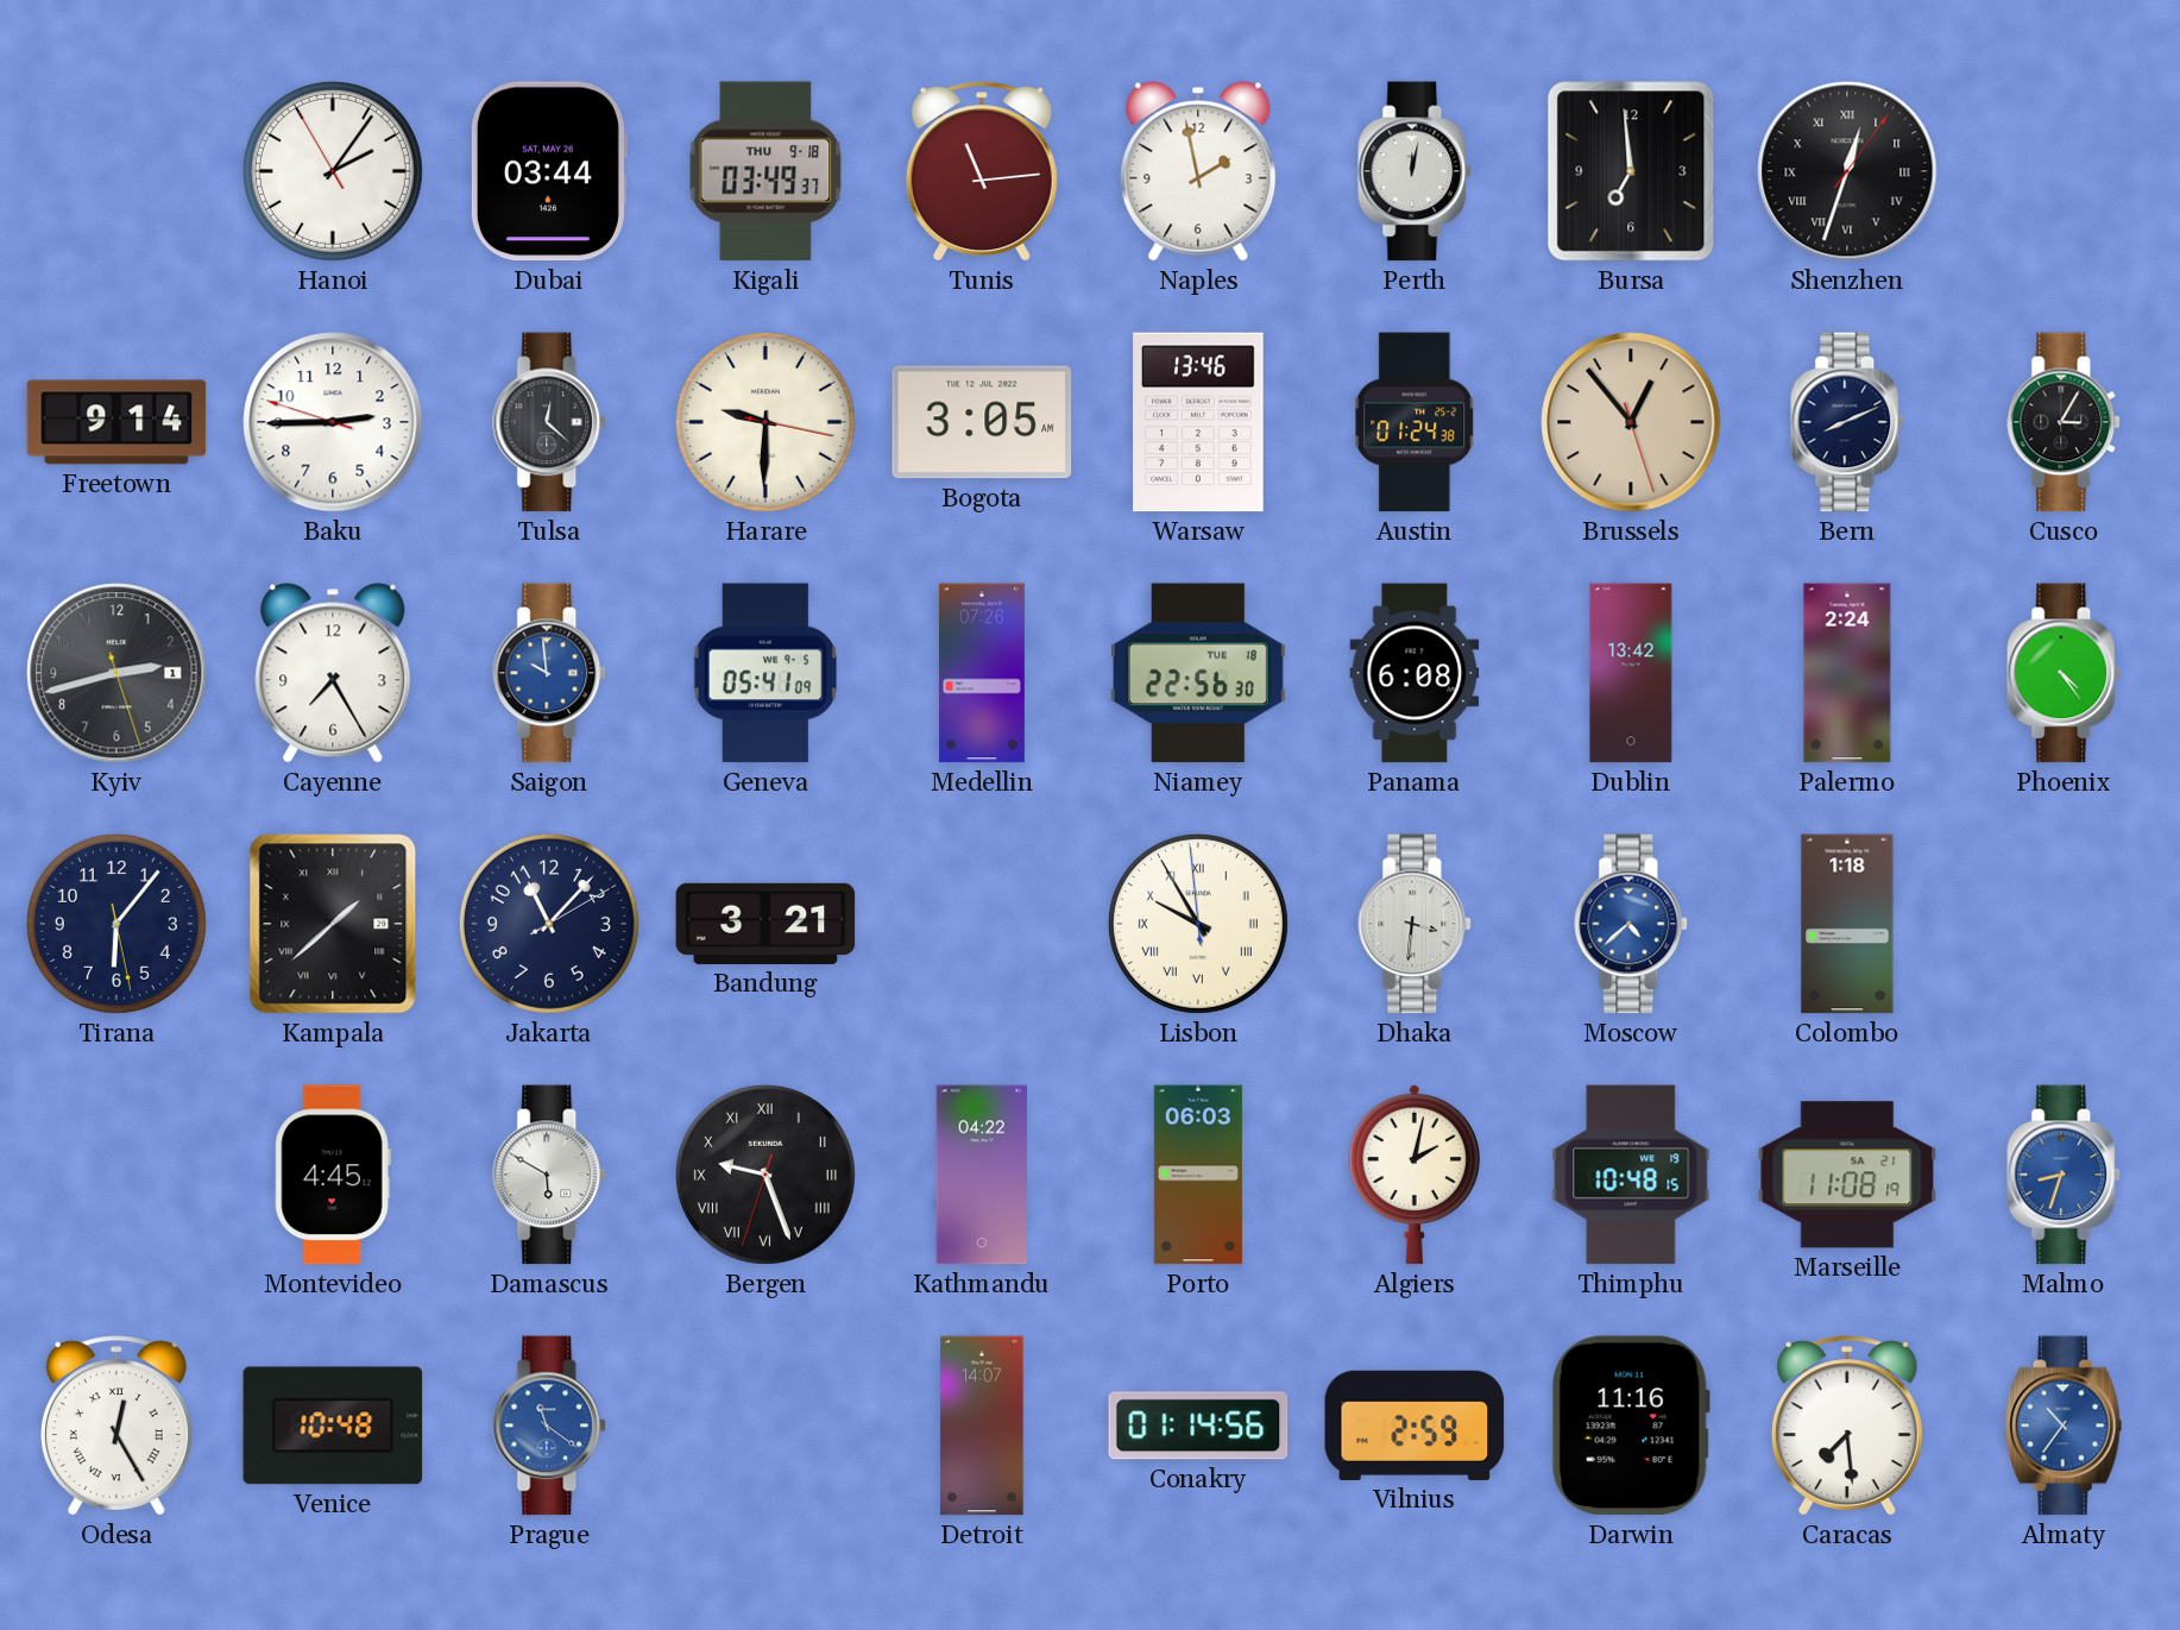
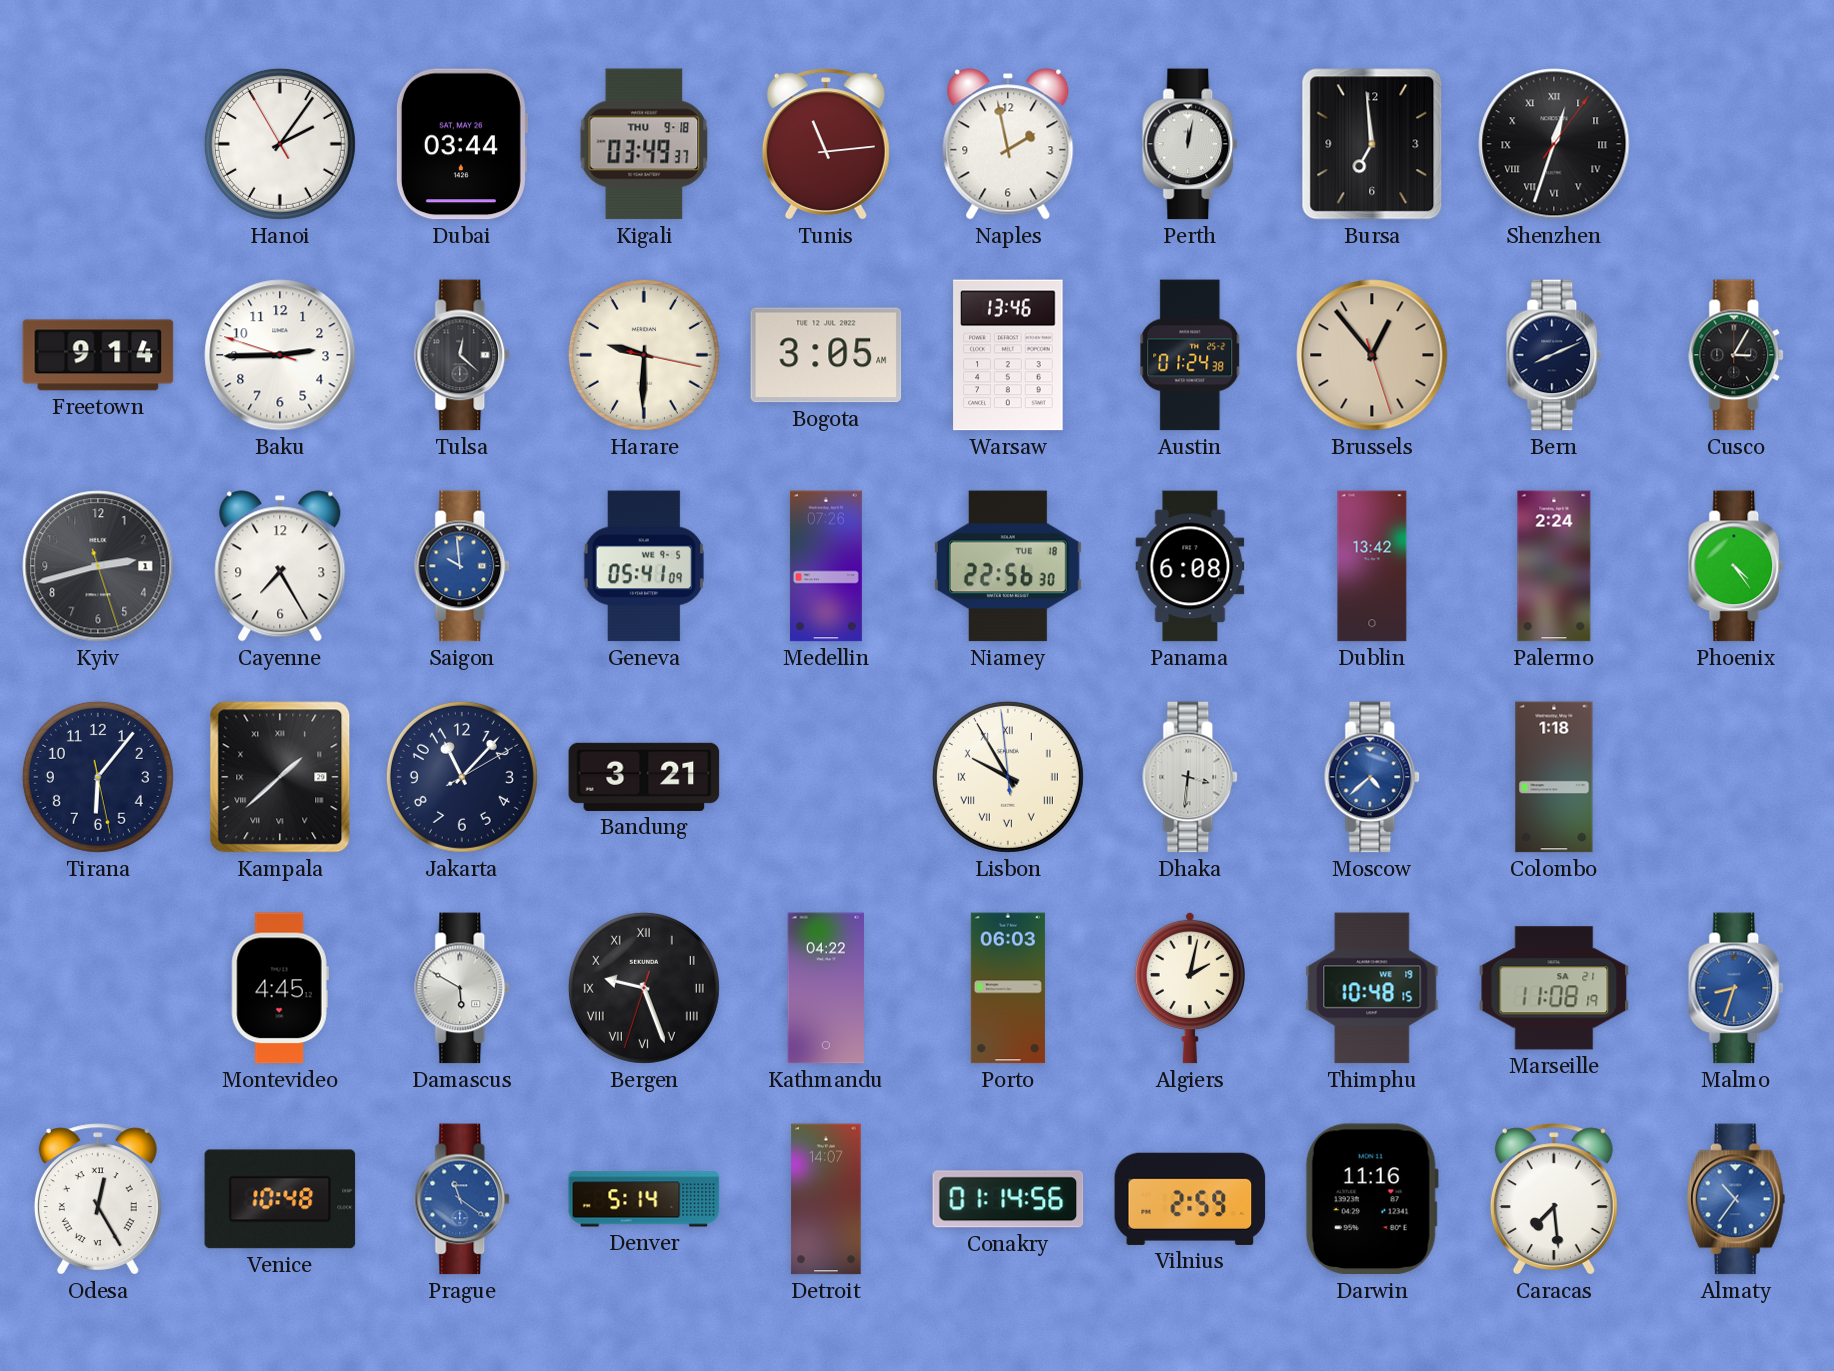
Denver: none -> 5:14 (644, 1199)
